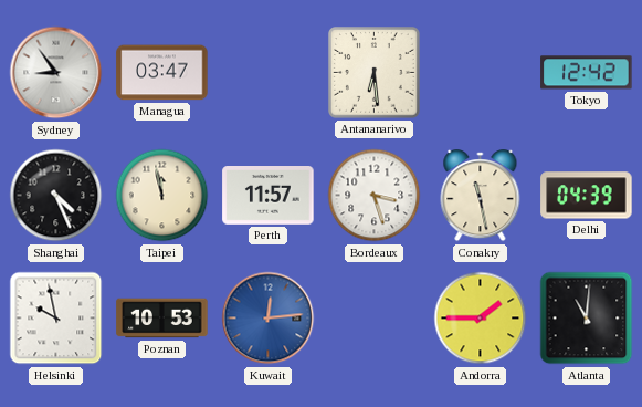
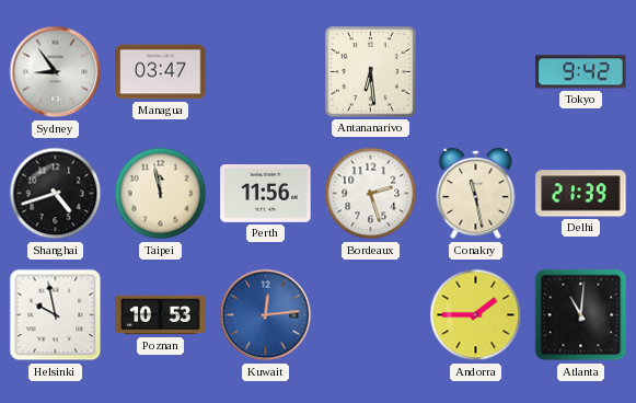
Tokyo: 12:42 -> 9:42 (581, 72)
Shanghai: 4:26 -> 4:42 (56, 194)
Perth: 11:57 -> 11:56 (266, 194)
Bordeaux: 3:27 -> 2:27 (371, 194)
Delhi: 04:39 -> 21:39 (581, 194)
